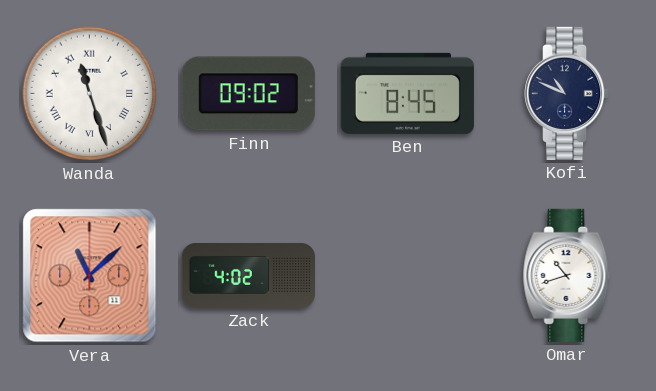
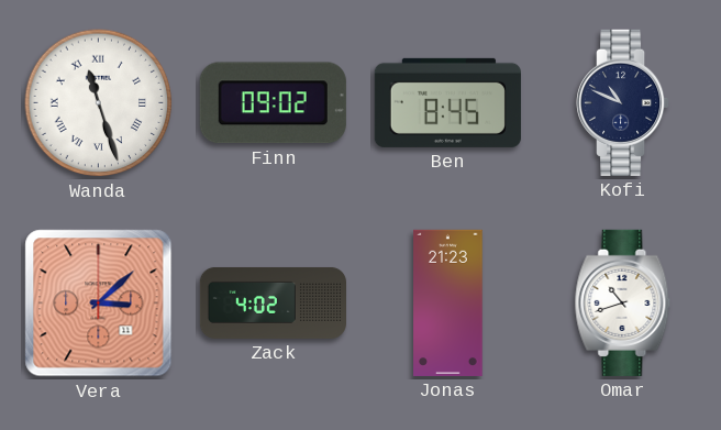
Vera: 11:08 -> 3:08 (99, 304)
Jonas: none -> 21:23 (448, 302)
